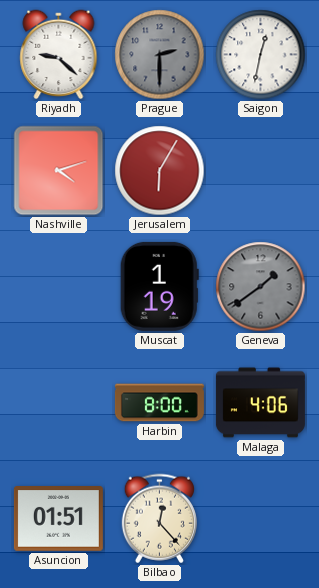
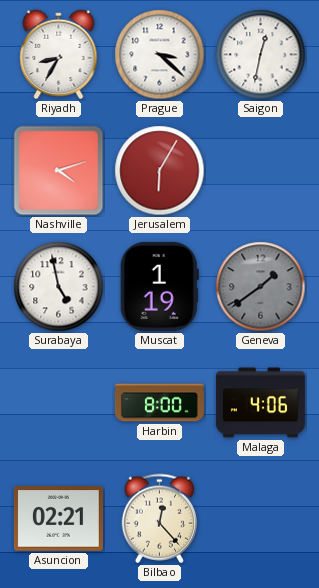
Riyadh: 9:22 -> 8:35 (59, 55)
Prague: 2:30 -> 3:22 (160, 55)
Prague dial: grey -> white (160, 55)
Surabaya: none -> 4:58 (59, 287)
Asuncion: 01:51 -> 02:21 (58, 519)
